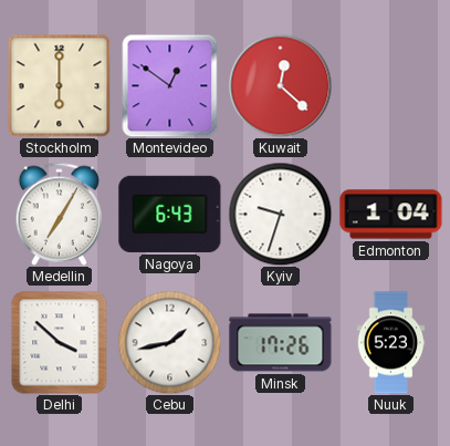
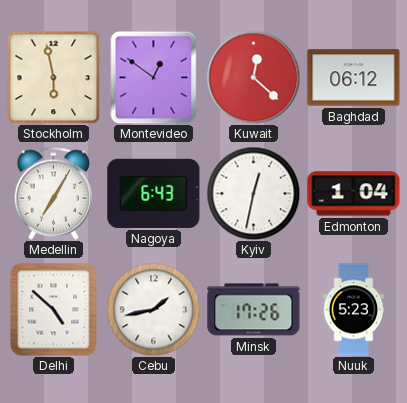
Stockholm: 6:00 -> 5:58 (53, 77)
Baghdad: none -> 06:12 (354, 78)
Kyiv: 9:33 -> 12:32 (253, 193)
Delhi: 3:52 -> 4:52 (54, 310)
